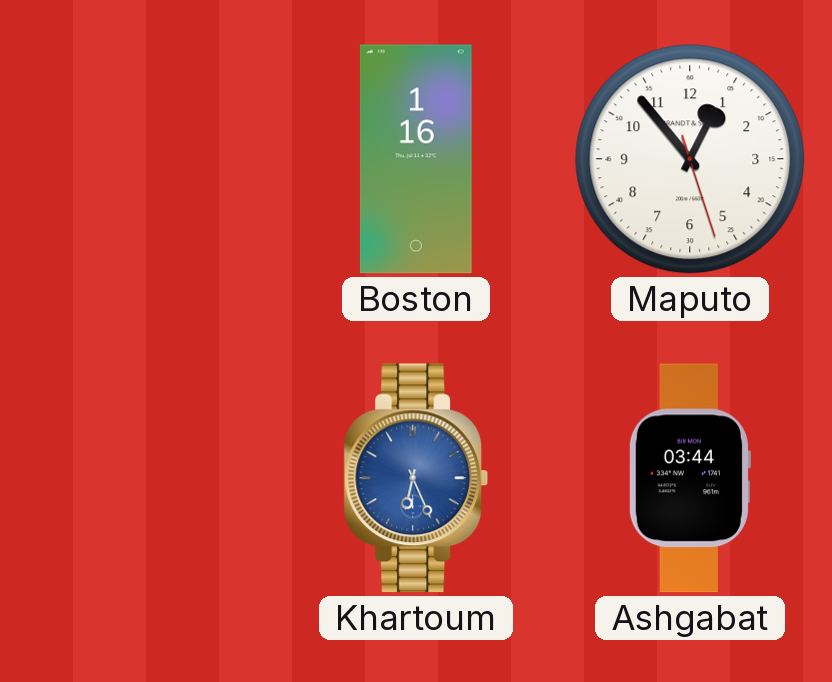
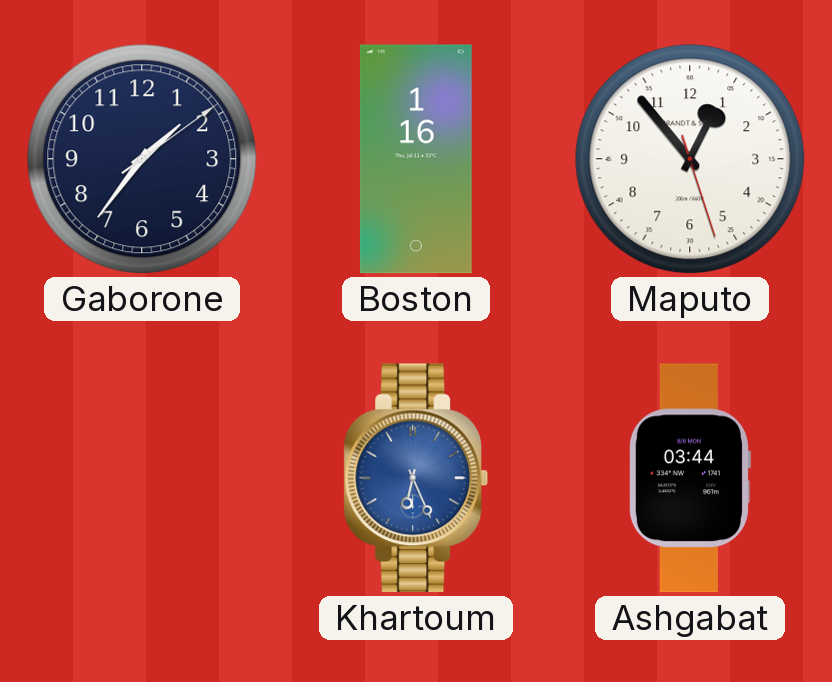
Gaborone: none -> 1:36 (142, 159)
